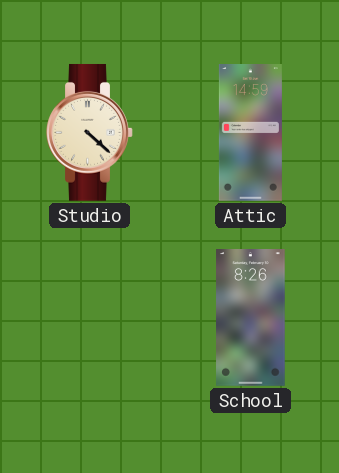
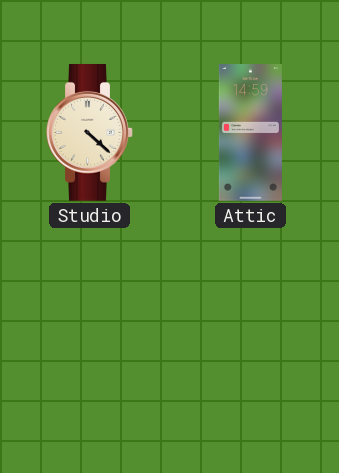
School: 8:26 -> none (251, 318)
